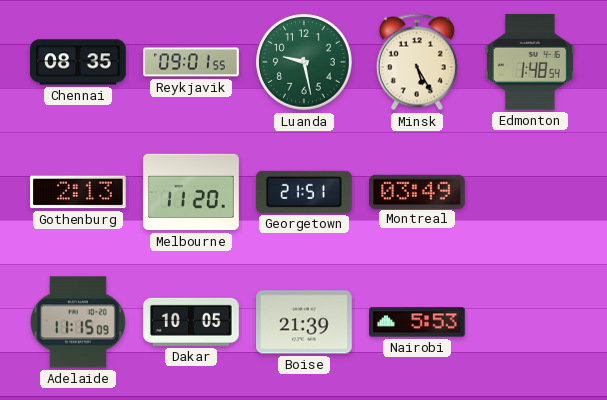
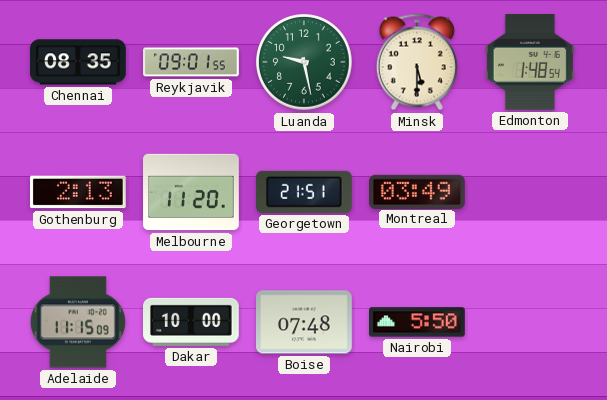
Minsk: 5:25 -> 5:30 (417, 62)
Dakar: 10:05 -> 10:00 (192, 322)
Boise: 21:39 -> 07:48 (305, 322)
Nairobi: 5:53 -> 5:50 (418, 322)
